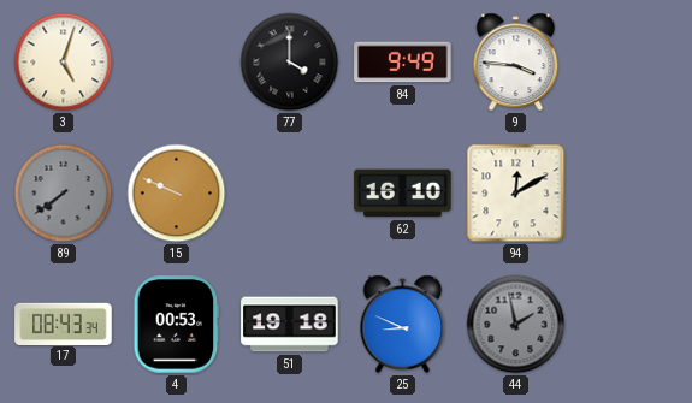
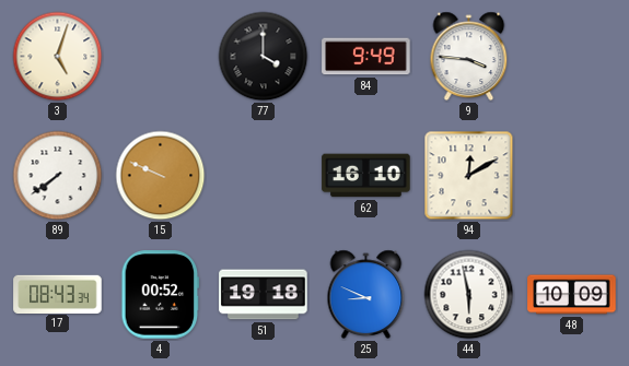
89 dial: grey -> white (58, 176)
4: 00:53 -> 00:52 (161, 295)
44: 1:58 -> 5:58 (469, 295)
44 dial: grey -> white (469, 295)
48: none -> 10:09 (572, 295)
